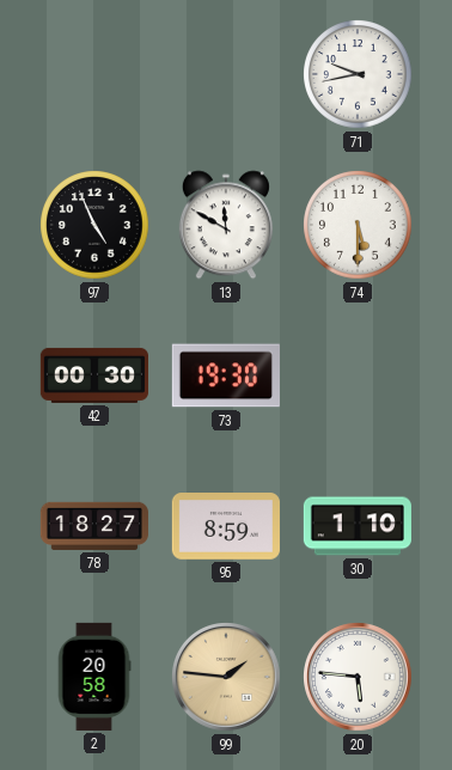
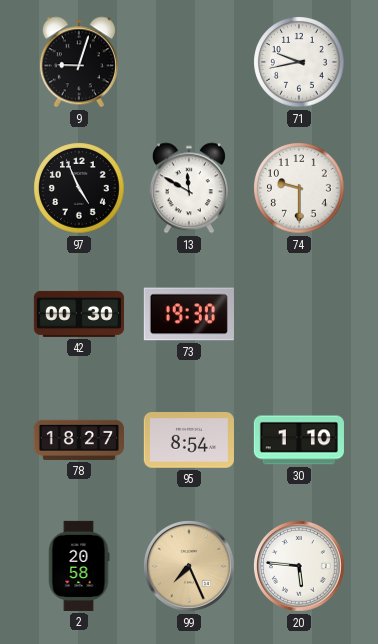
9: none -> 9:03 (79, 62)
74: 5:30 -> 9:30 (299, 188)
95: 8:59 -> 8:54 (189, 441)
99: 1:46 -> 7:26 (190, 567)
